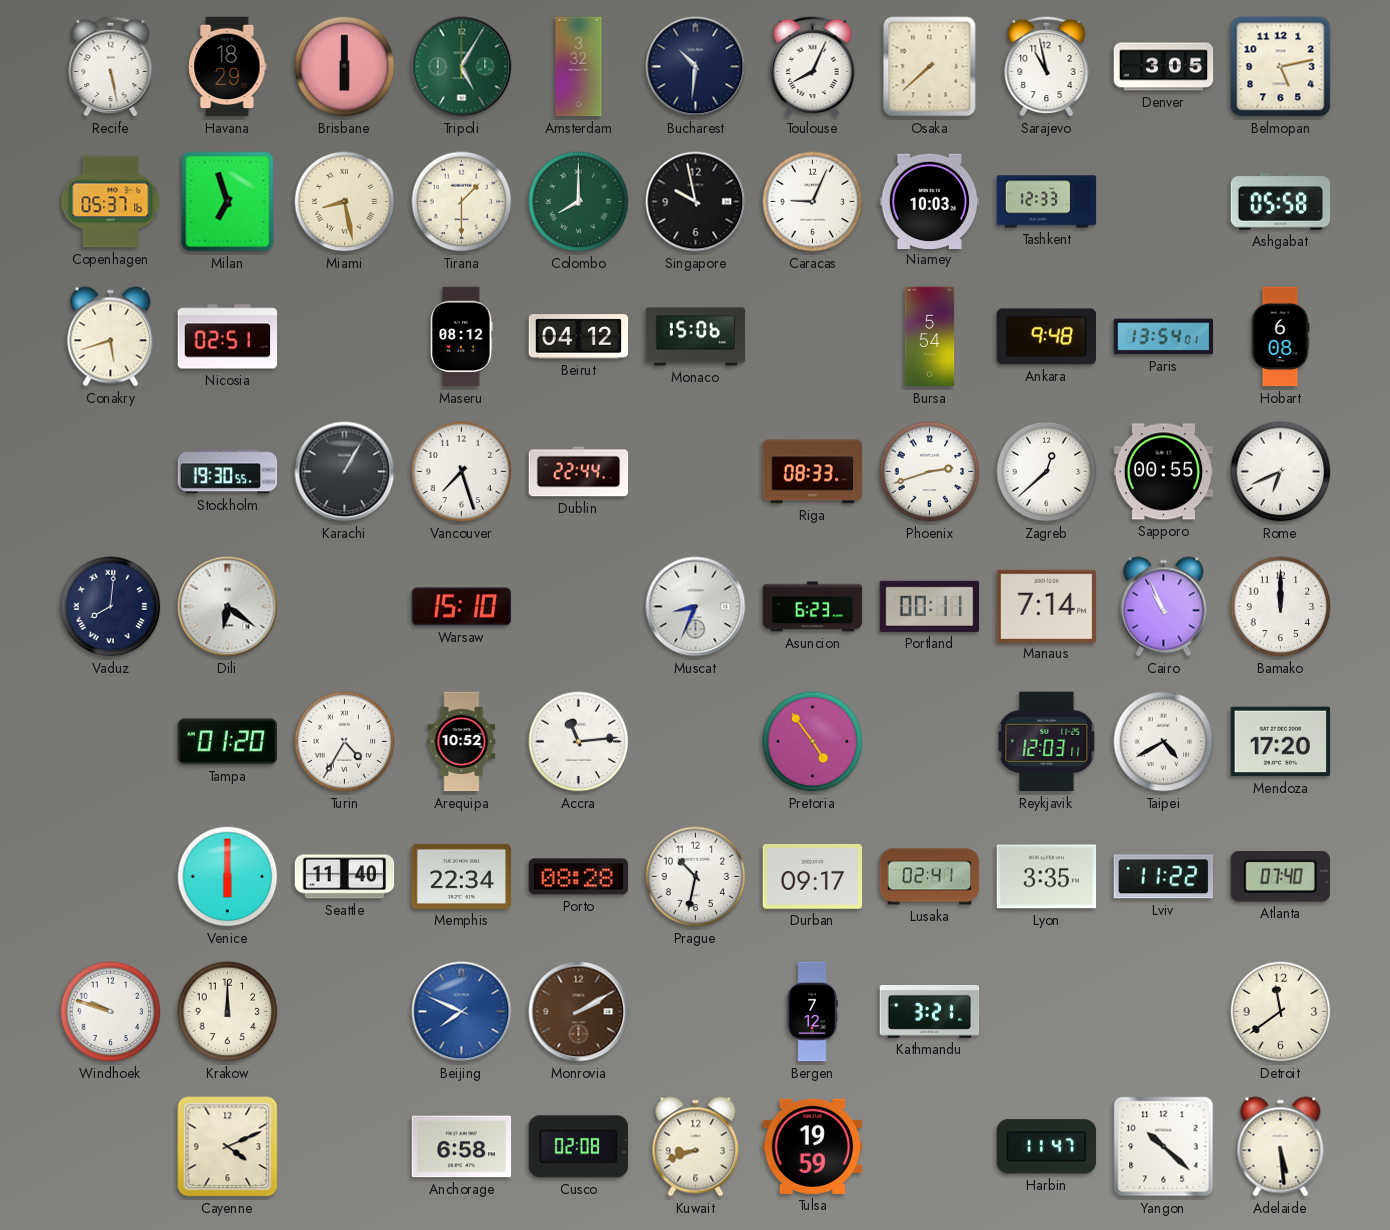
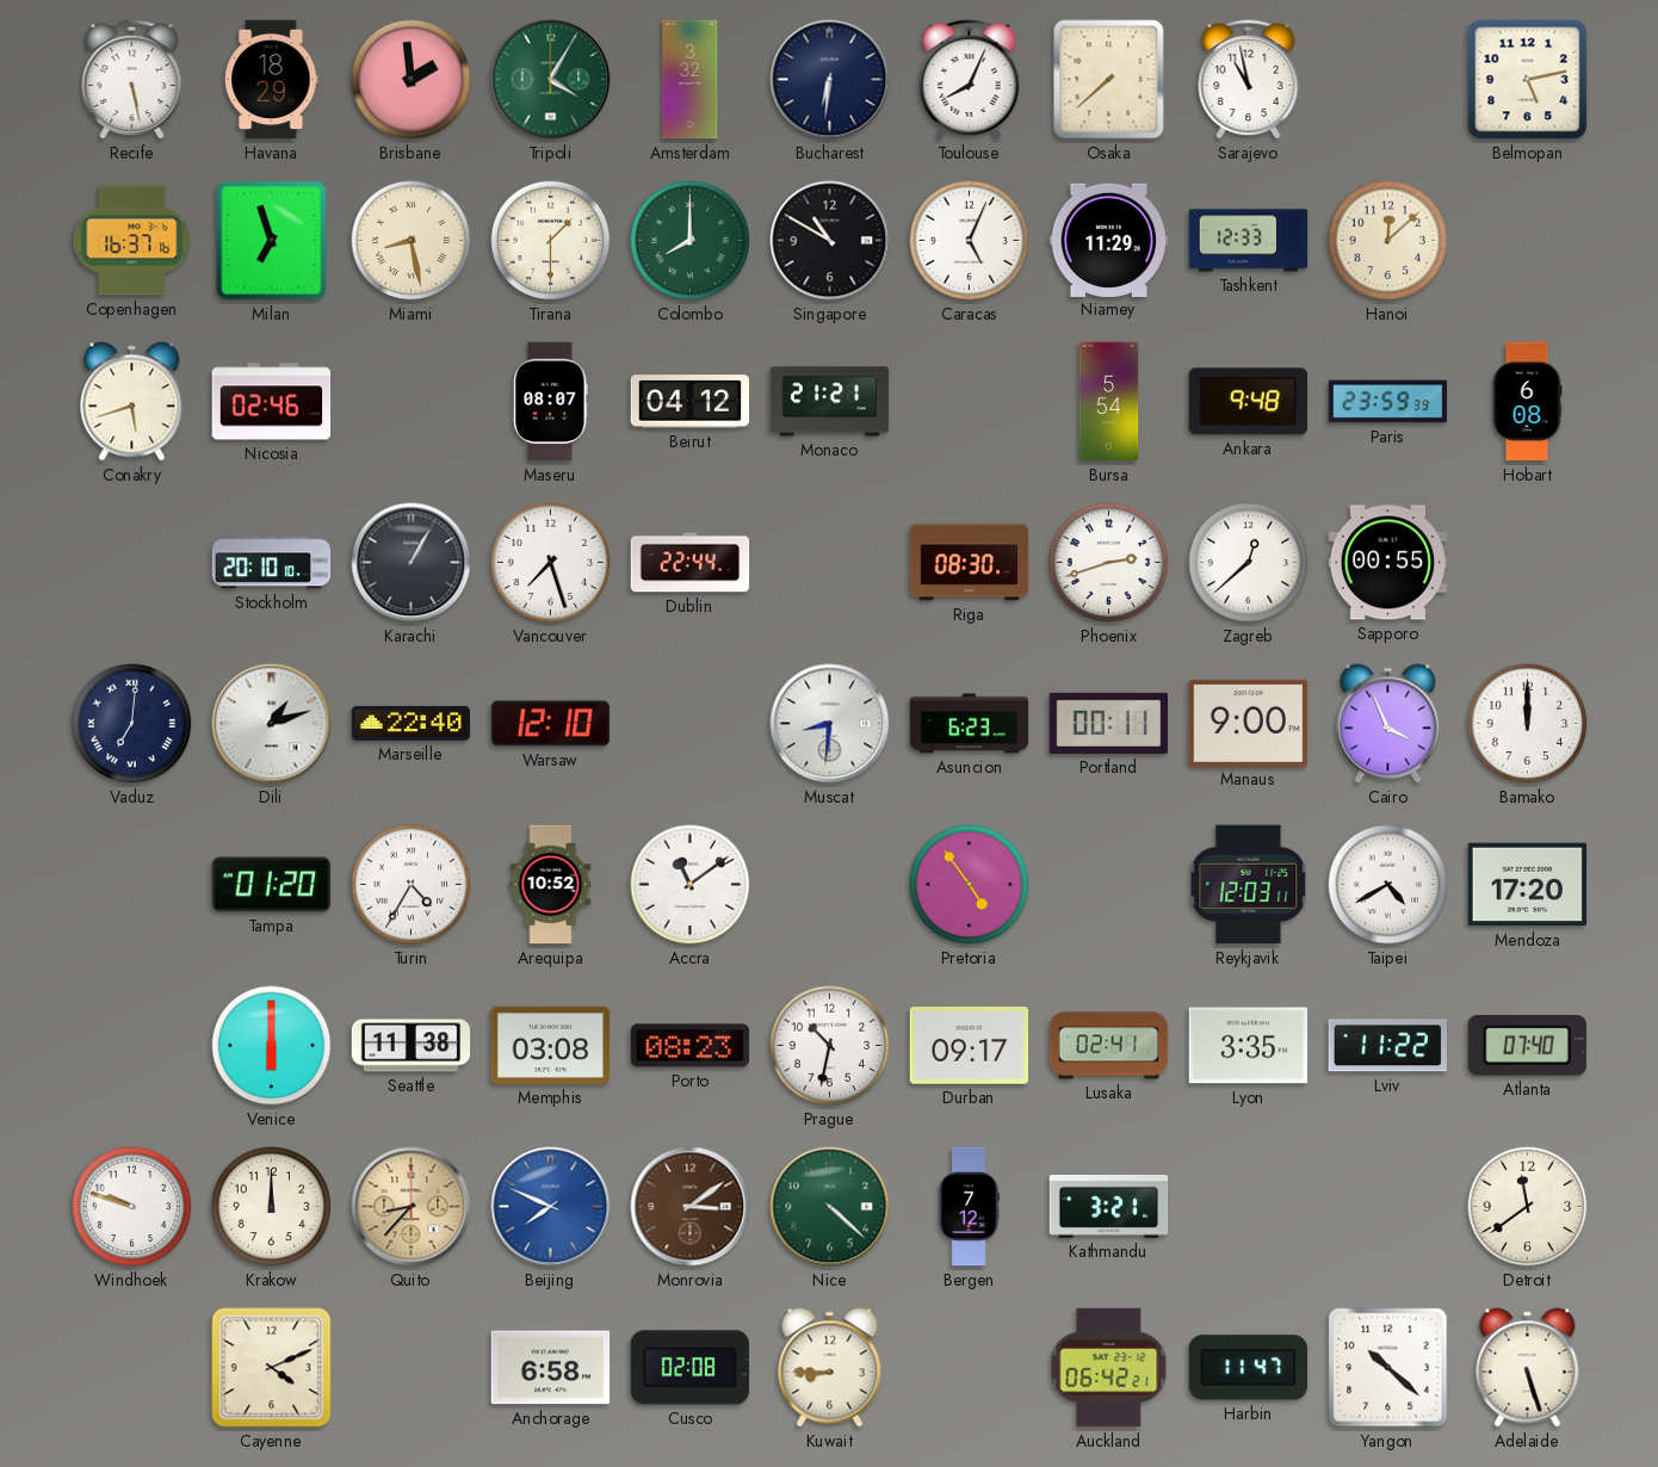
Brisbane: 6:00 -> 1:59 (412, 80)
Tripoli: 5:05 -> 4:05 (551, 80)
Bucharest: 10:31 -> 6:31 (830, 80)
Denver: 3:05 -> none (1164, 67)
Copenhagen: 05:37 -> 16:37 (132, 241)
Singapore: 9:58 -> 10:50 (830, 241)
Caracas: 9:04 -> 5:04 (970, 241)
Niamey: 10:03 -> 11:29 (1109, 240)
Hanoi: none -> 12:08 (1388, 241)
Ashgabat: 05:58 -> none (1281, 202)
Nicosia: 02:51 -> 02:46 (272, 402)
Maseru: 08:12 -> 08:07 (551, 402)
Monaco: 15:06 -> 21:21 (830, 402)
Paris: 13:54 -> 23:59 (1388, 402)
Stockholm: 19:30 -> 20:10 (272, 563)
Riga: 08:33 -> 08:30 (970, 563)
Rome: 6:41 -> none (1281, 472)
Vaduz: 8:01 -> 7:01 (132, 724)
Dili: 6:21 -> 1:12 (272, 724)
Marseille: none -> 22:40 (412, 723)
Warsaw: 15:10 -> 12:10 (551, 724)
Muscat: 8:34 -> 8:31 (830, 724)
Manaus: 7:14 -> 9:00 (1249, 723)
Cairo: 10:56 -> 3:56 (1388, 724)
Accra: 11:14 -> 11:09 (691, 885)
Seattle: 11:40 -> 11:38 (412, 1046)
Memphis: 22:34 -> 03:08 (551, 1045)
Porto: 08:28 -> 08:23 (691, 1046)
Quito: none -> 8:37 (412, 1207)
Monrovia: 2:10 -> 3:09 (691, 1207)
Nice: none -> 4:22 (830, 1207)
Kuwait: 8:42 -> 8:45 (830, 1368)
Tulsa: 19:59 -> none (813, 1146)
Auckland: none -> 06:42 (1109, 1368)
Adelaide: 5:29 -> 5:27 (1528, 1368)
